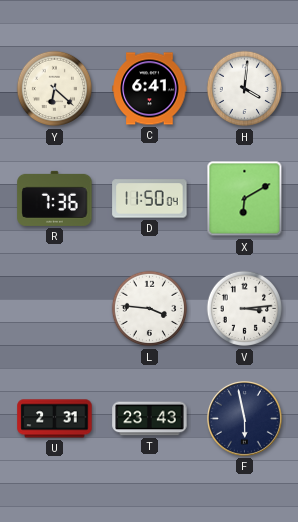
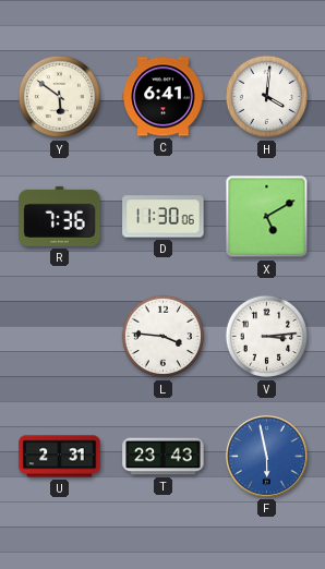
Y: 6:22 -> 5:51 (60, 97)
D: 11:50 -> 11:30 (164, 217)
X: 6:10 -> 5:10 (267, 217)
F dial: navy -> blue (266, 456)
